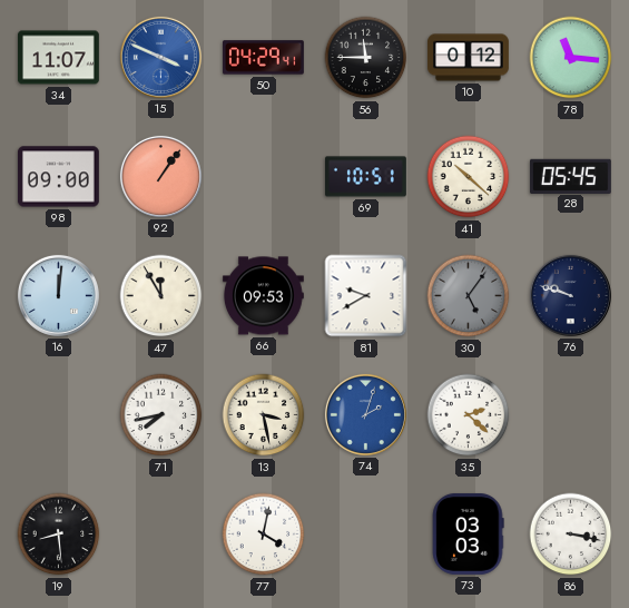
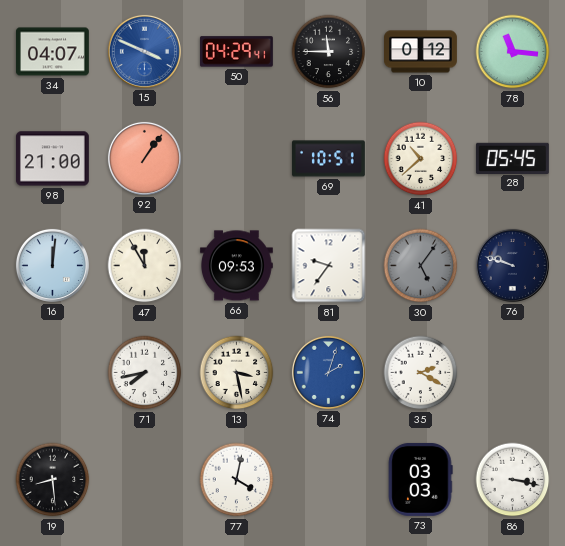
34: 11:07 -> 04:07 (53, 52)
98: 09:00 -> 21:00 (52, 159)
41: 10:22 -> 10:38 (421, 159)
81: 9:40 -> 9:36 (329, 266)
35: 2:22 -> 2:20 (421, 373)
